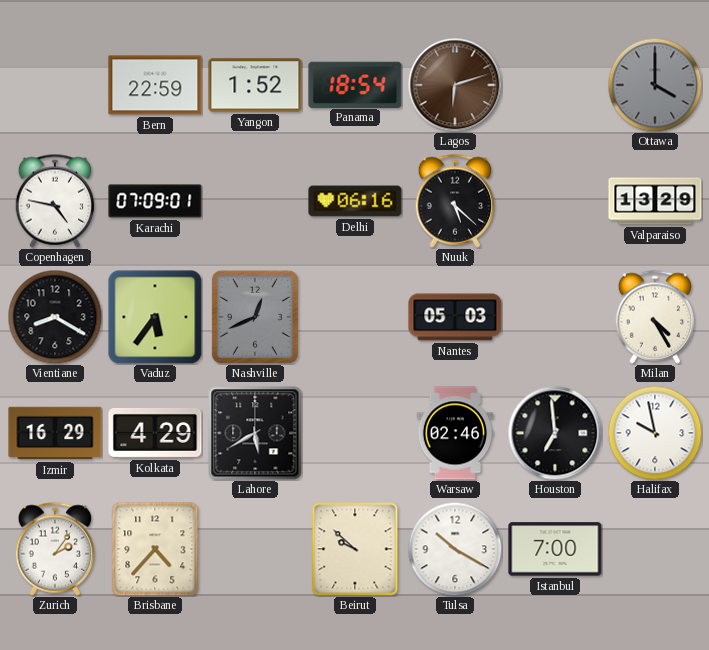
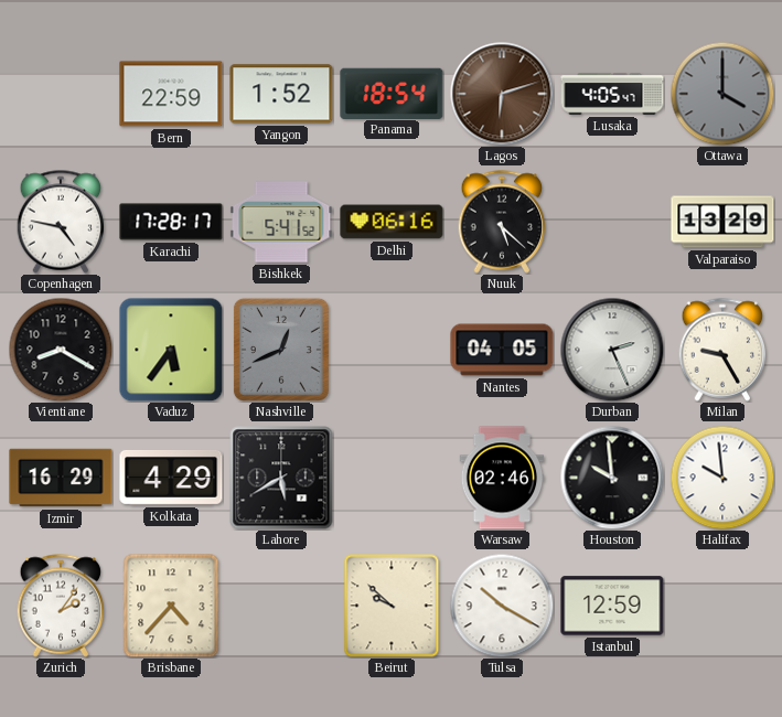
Lusaka: none -> 4:05 (612, 94)
Karachi: 07:09 -> 17:28 (171, 222)
Bishkek: none -> 5:41 (281, 222)
Nantes: 05:03 -> 04:05 (502, 350)
Durban: none -> 2:26 (612, 350)
Milan: 4:25 -> 9:25 (722, 350)
Houston: 6:59 -> 9:59 (612, 478)
Halifax: 9:58 -> 9:59 (722, 478)
Istanbul: 7:00 -> 12:59 (612, 606)
